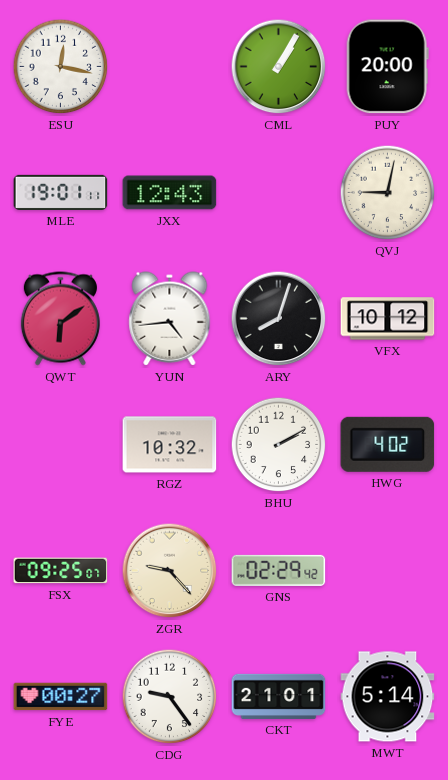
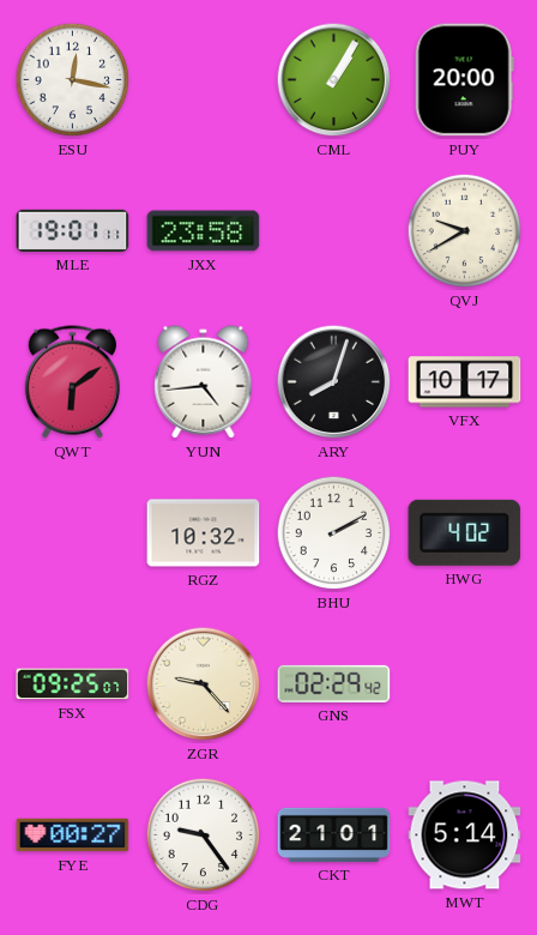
JXX: 12:43 -> 23:58 (204, 231)
QVJ: 9:02 -> 9:40 (465, 231)
VFX: 10:12 -> 10:17 (465, 382)
